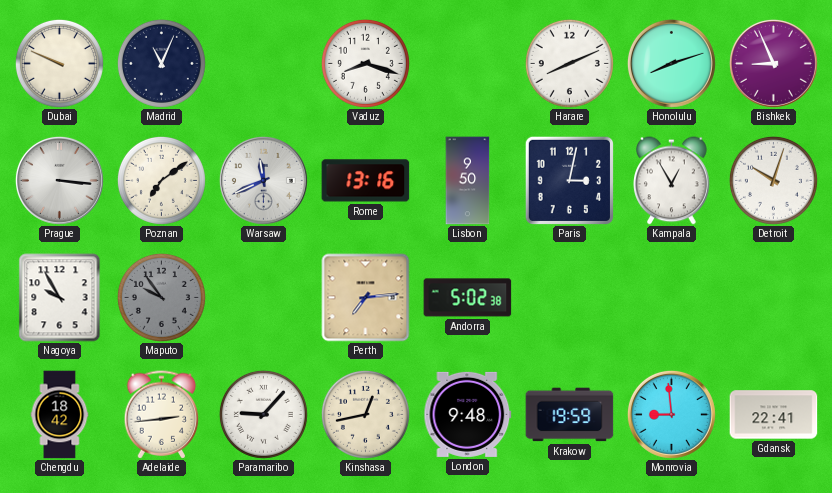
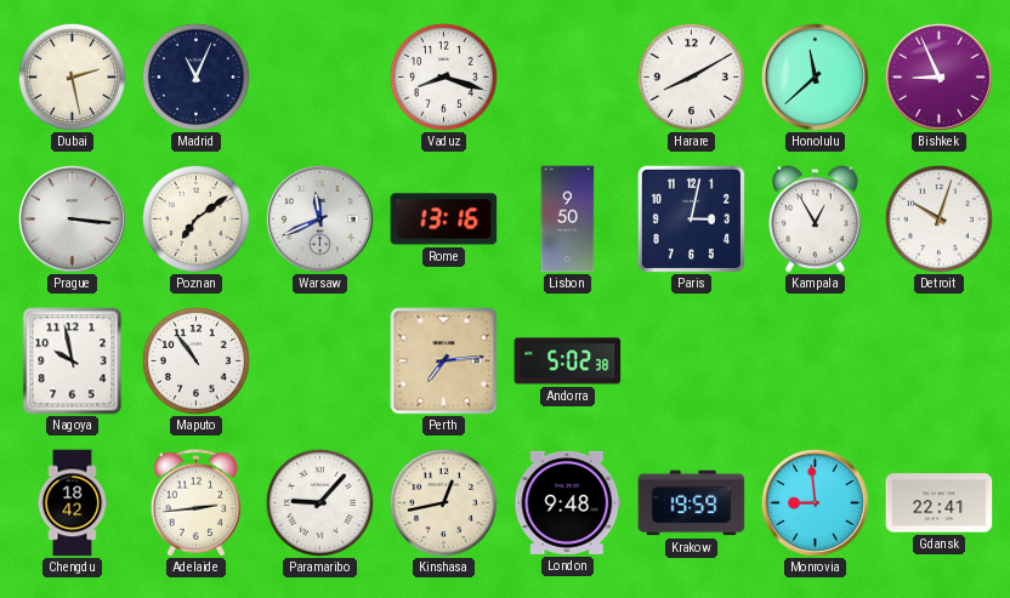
Dubai: 9:49 -> 2:28 (72, 76)
Harare: 8:11 -> 8:10 (691, 76)
Honolulu: 8:12 -> 11:38 (815, 76)
Nagoya: 9:55 -> 9:58 (73, 361)
Maputo: 9:54 -> 10:54 (195, 360)
Maputo dial: grey -> white (195, 360)
